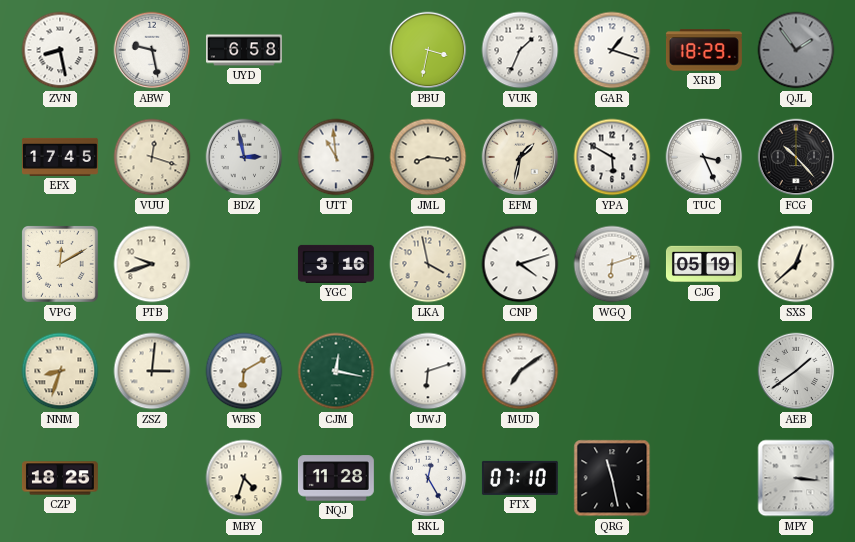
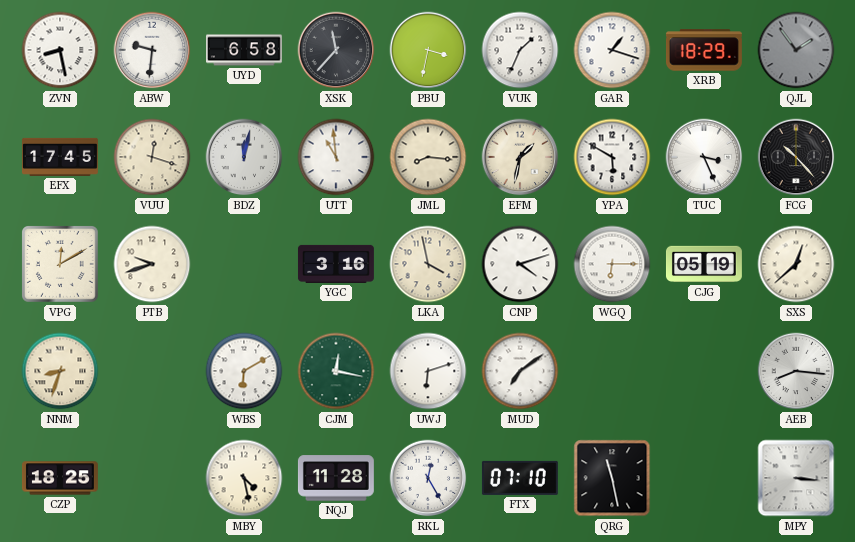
ABW: 9:28 -> 9:31 (152, 50)
XSK: none -> 11:37 (336, 50)
BDZ: 2:58 -> 12:02 (244, 157)
WGQ: 6:12 -> 6:15 (612, 264)
ZSZ: 3:01 -> none (152, 371)
AEB: 1:39 -> 8:16 (796, 371)
MBY: 4:33 -> 4:28 (244, 478)
